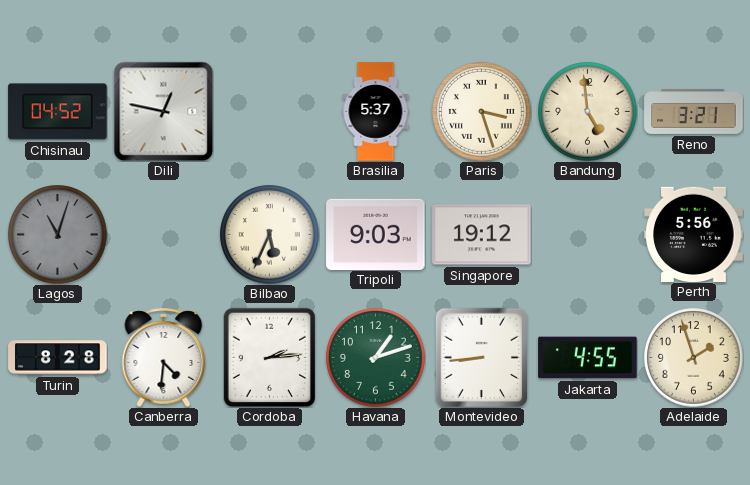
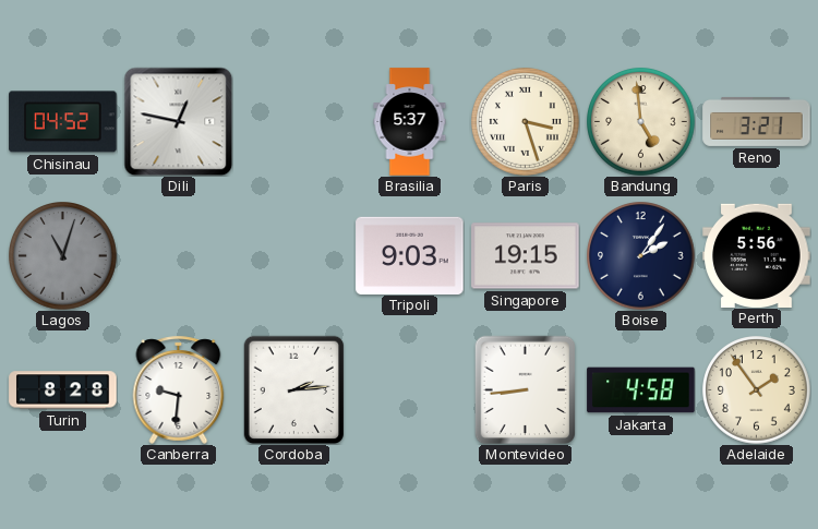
Bilbao: 5:34 -> none (270, 235)
Singapore: 19:12 -> 19:15 (526, 256)
Boise: none -> 2:06 (641, 256)
Canberra: 4:31 -> 9:31 (179, 389)
Havana: 1:12 -> none (376, 358)
Jakarta: 4:55 -> 4:58 (641, 390)
Adelaide: 1:57 -> 1:54 (757, 390)
